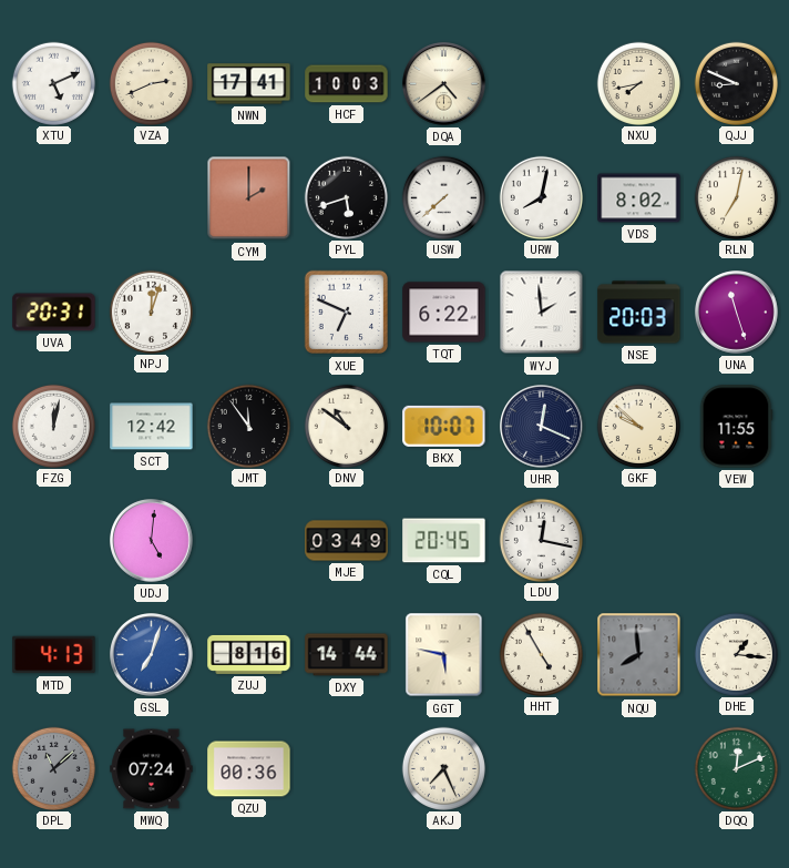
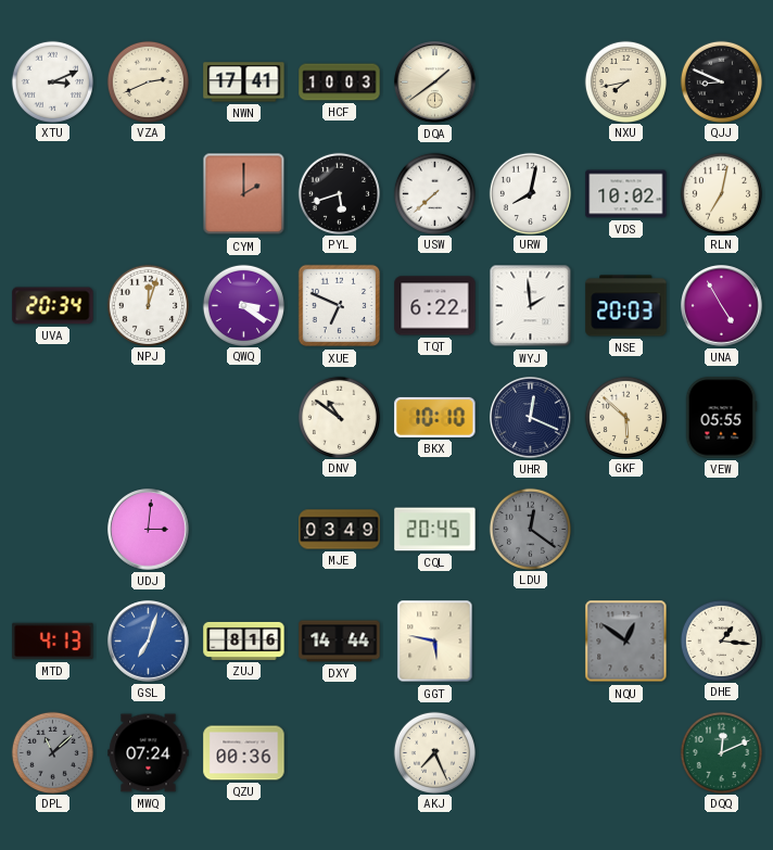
XTU: 5:11 -> 3:11 (52, 81)
DQA: 4:39 -> 1:39 (435, 83)
VDS: 8:02 -> 10:02 (626, 194)
UVA: 20:31 -> 20:34 (53, 306)
QWQ: none -> 3:21 (243, 305)
UNA: 11:27 -> 4:55 (722, 306)
FZG: 12:02 -> none (53, 426)
SCT: 12:42 -> none (152, 427)
JMT: 11:54 -> none (248, 426)
BKX: 10:07 -> 10:10 (435, 417)
GKF: 9:52 -> 5:52 (625, 417)
VEW: 11:55 -> 05:55 (721, 418)
UDJ: 5:01 -> 3:01 (149, 530)
LDU: 12:17 -> 12:21 (530, 529)
LDU dial: white -> grey (530, 529)
HHT: 4:55 -> none (541, 654)
NQU: 7:59 -> 12:51 (626, 642)
